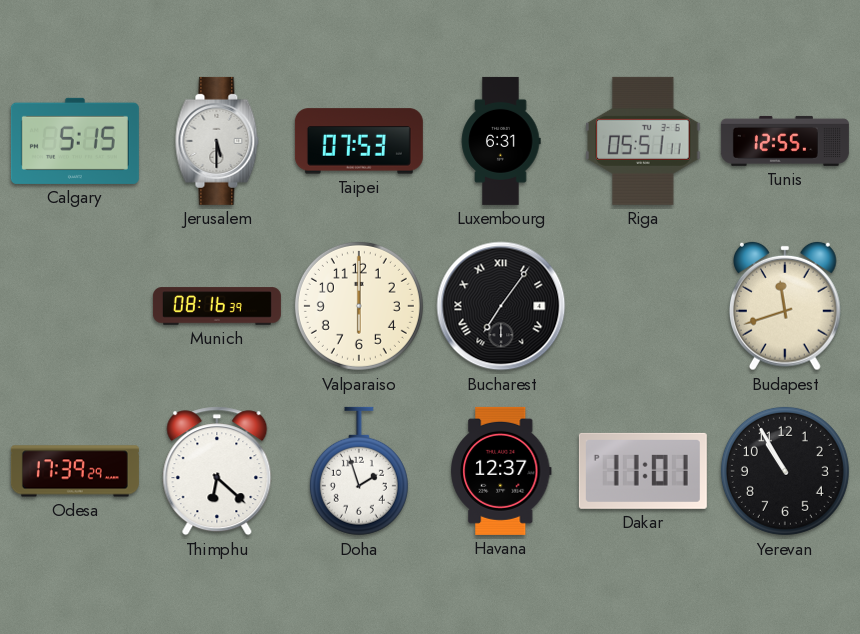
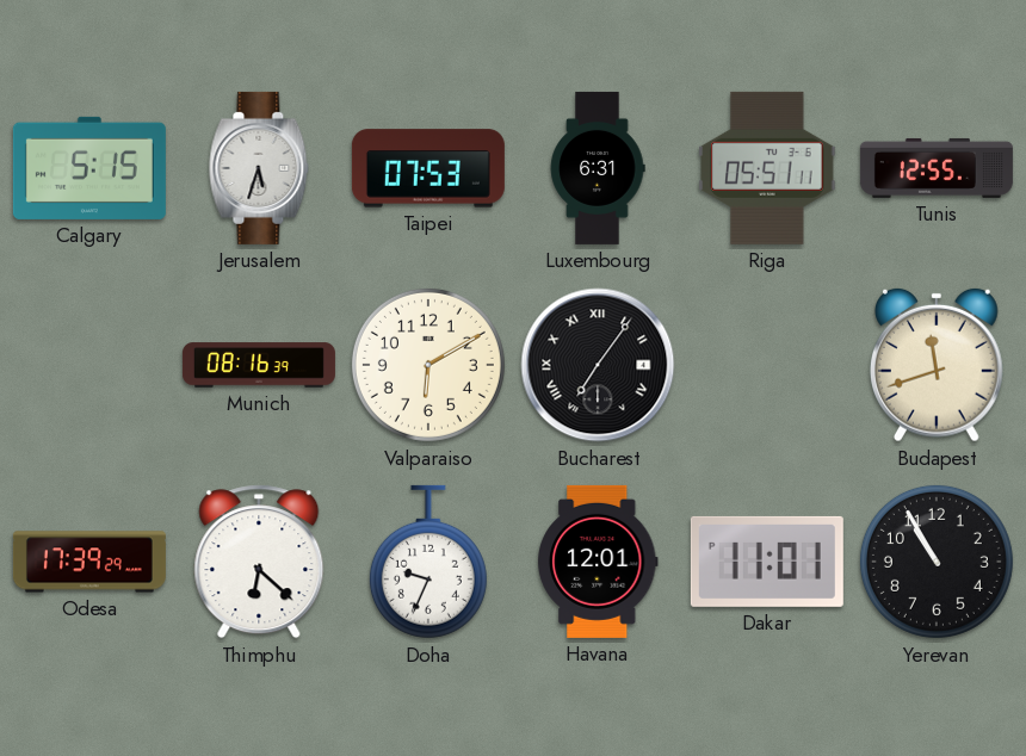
Jerusalem: 5:30 -> 5:33 (259, 168)
Valparaiso: 6:00 -> 6:10 (428, 365)
Doha: 1:57 -> 9:34 (428, 562)
Havana: 12:37 -> 12:01 (599, 562)
